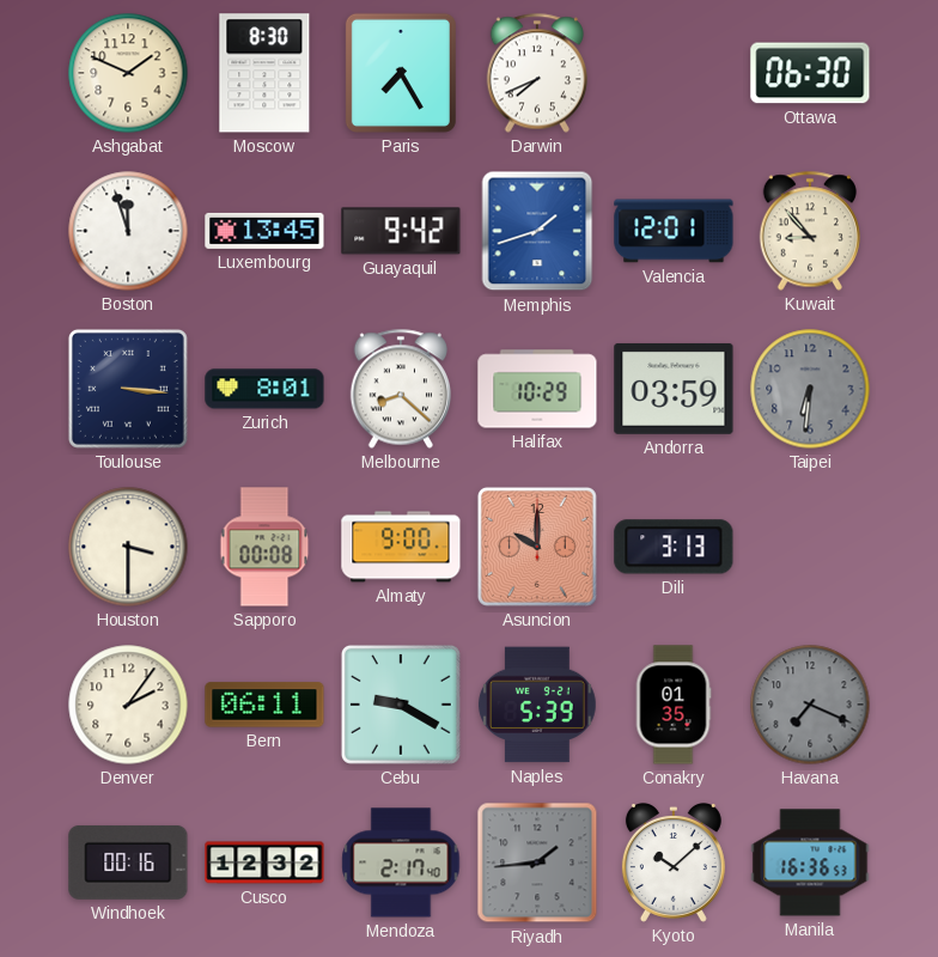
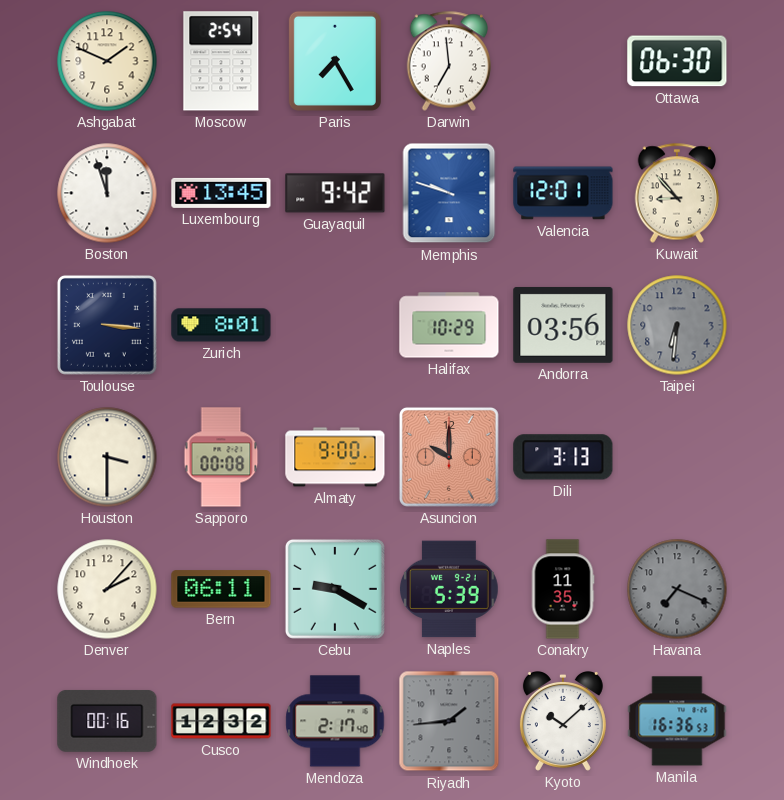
Moscow: 8:30 -> 2:54 (221, 61)
Darwin: 7:41 -> 6:59 (448, 61)
Memphis: 1:42 -> 9:48 (449, 193)
Melbourne: 8:22 -> none (400, 389)
Andorra: 03:59 -> 03:56 (563, 325)
Denver: 2:06 -> 2:07 (107, 589)
Conakry: 01:35 -> 11:35 (563, 589)
